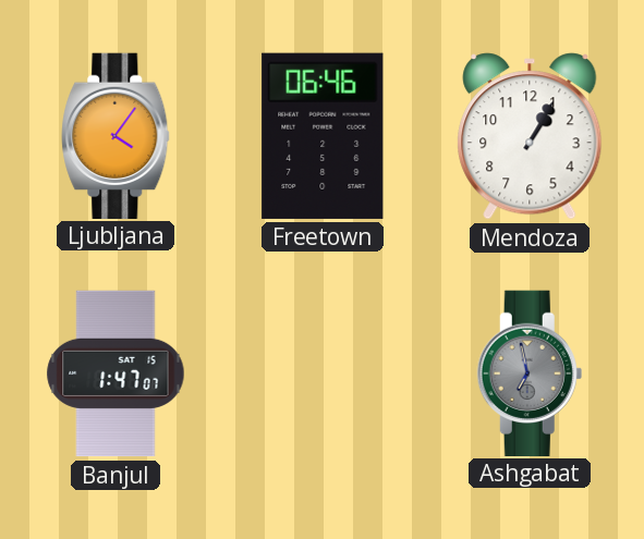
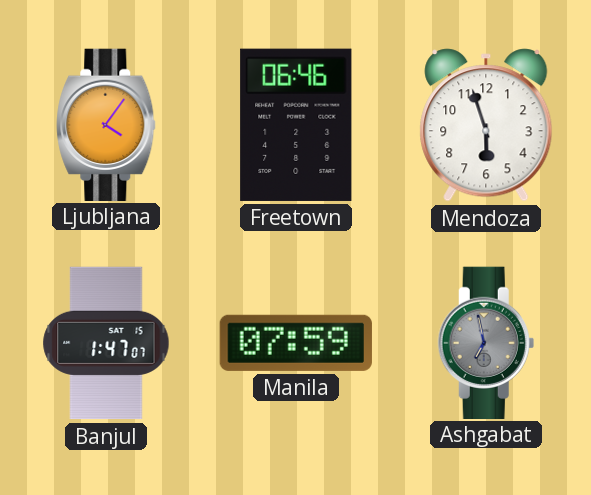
Mendoza: 1:05 -> 5:57 (486, 125)
Manila: none -> 07:59 (296, 343)
